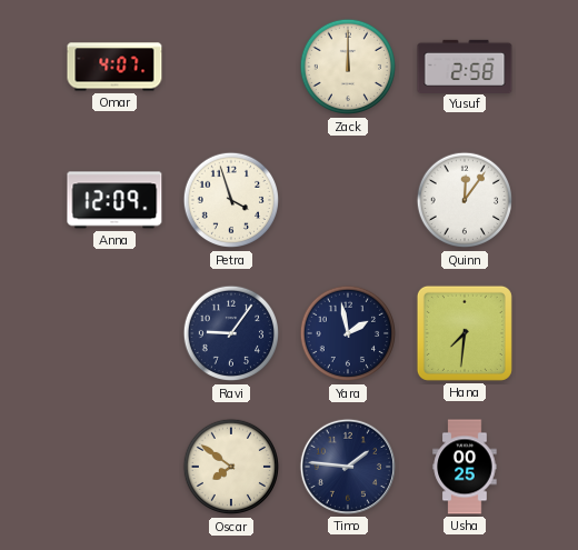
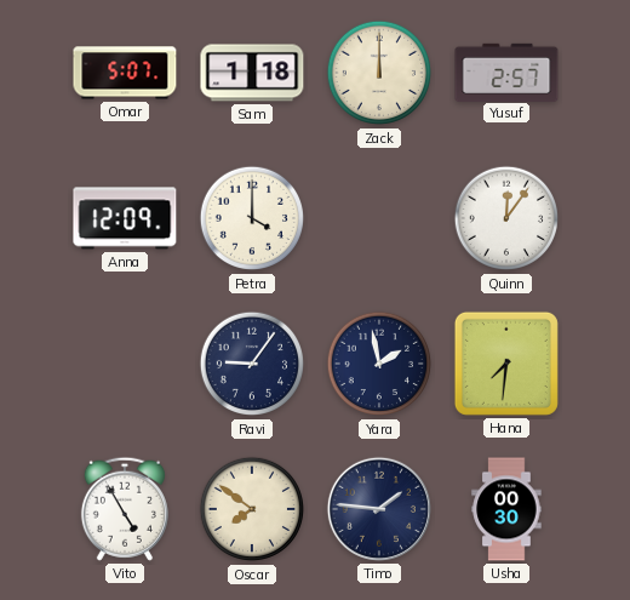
Omar: 4:07 -> 5:07 (125, 73)
Sam: none -> 1:18 (252, 73)
Yusuf: 2:58 -> 2:57 (506, 72)
Petra: 3:57 -> 4:00 (252, 218)
Vito: none -> 4:55 (125, 509)
Usha: 00:25 -> 00:30 (506, 509)
